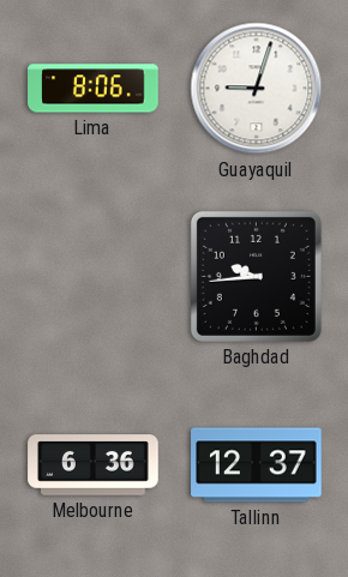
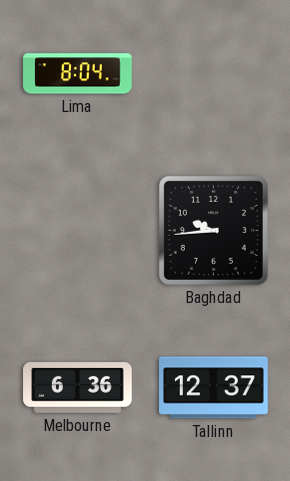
Lima: 8:06 -> 8:04 (78, 74)
Guayaquil: 9:03 -> none (257, 89)
